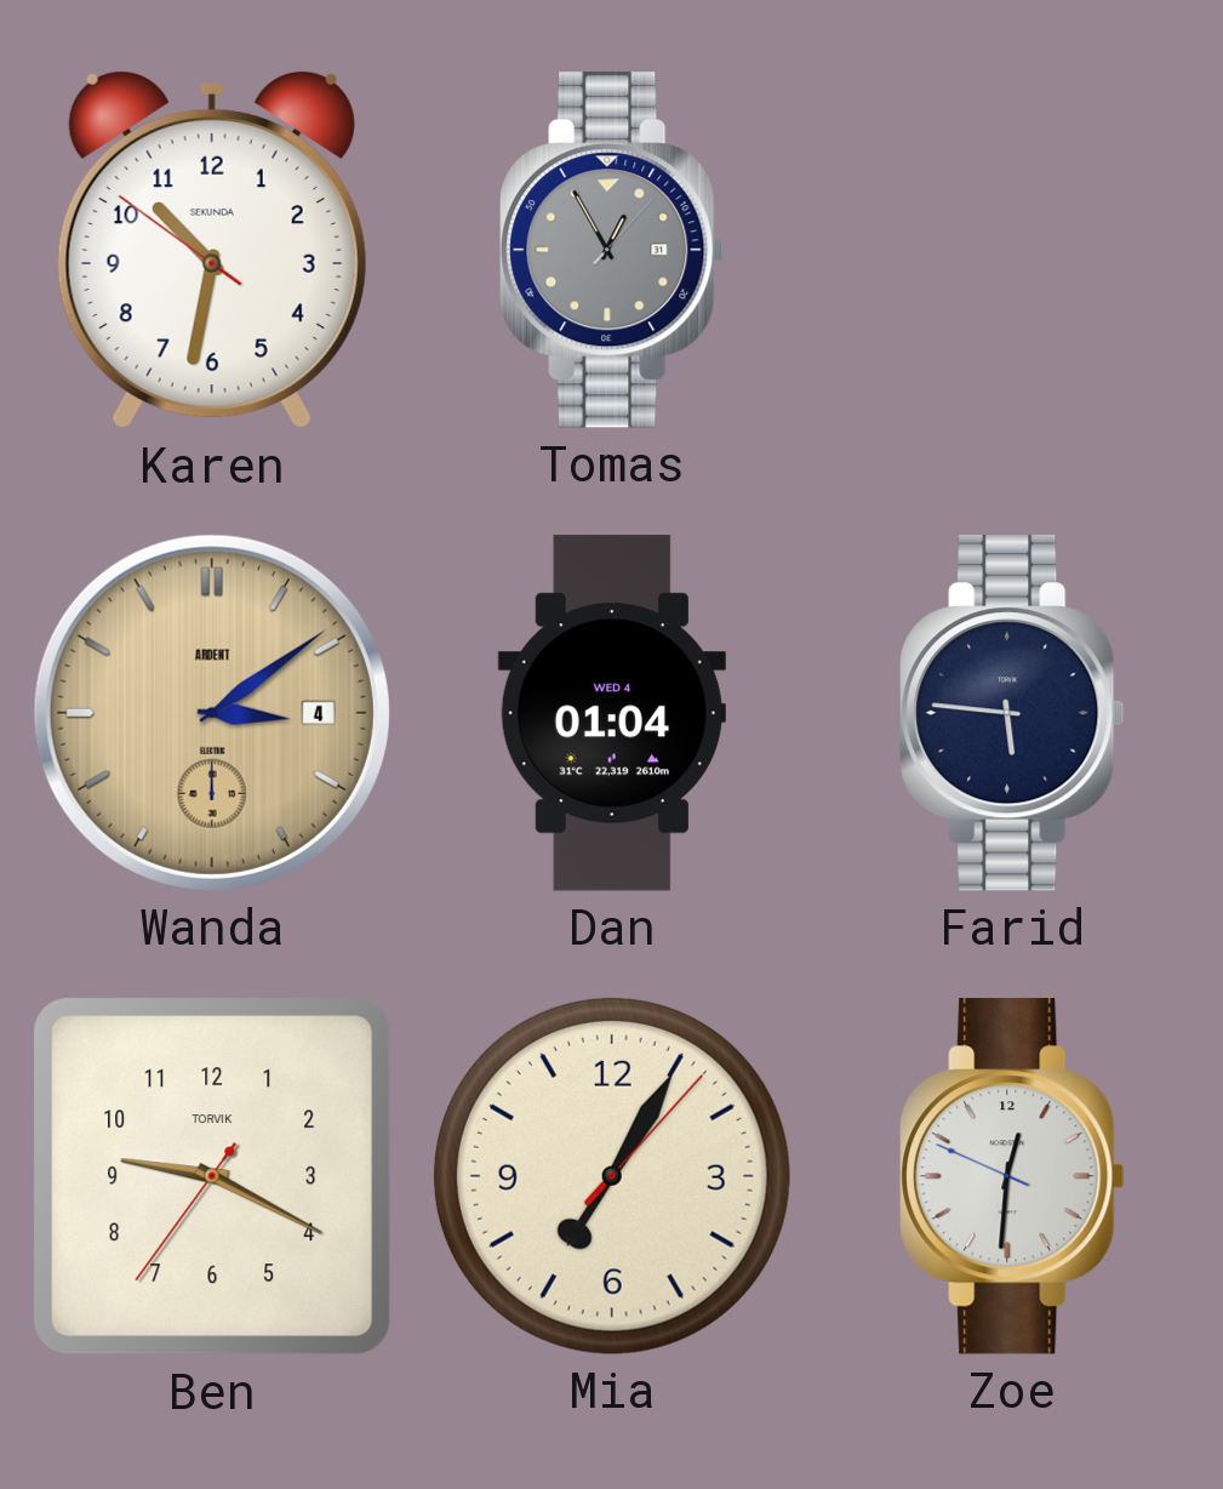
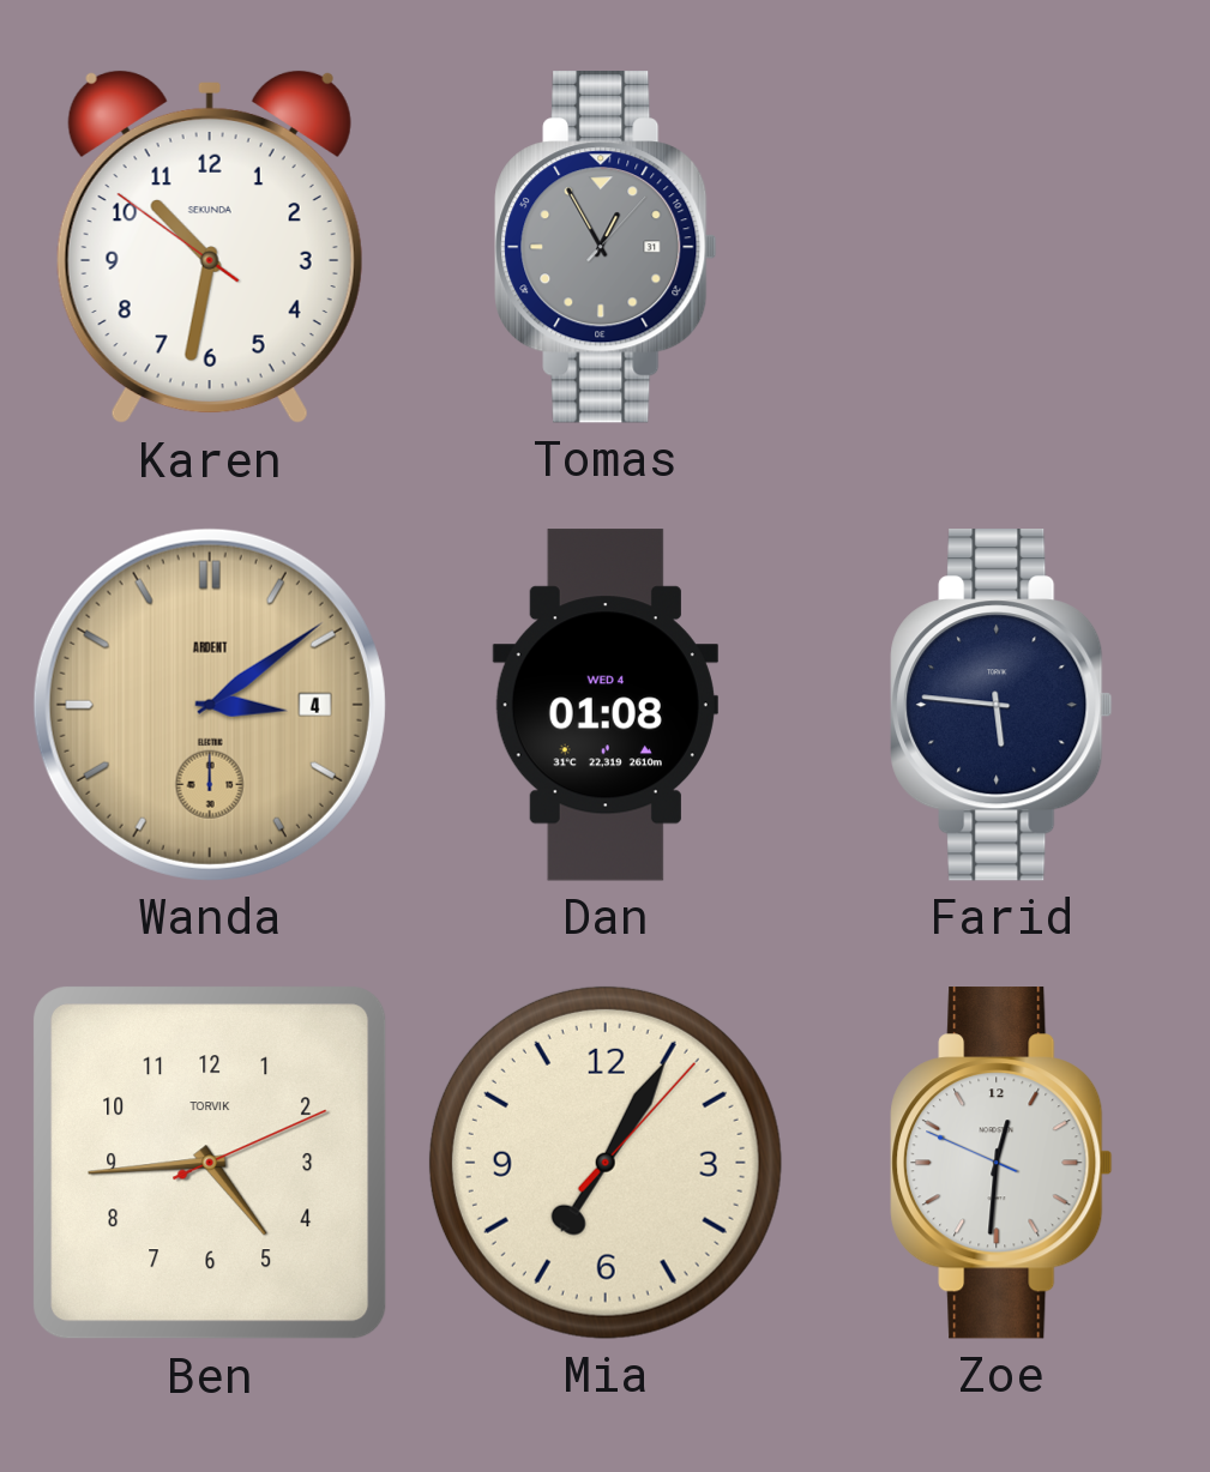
Dan: 01:04 -> 01:08 (606, 705)
Ben: 9:19 -> 4:44 (210, 1163)
